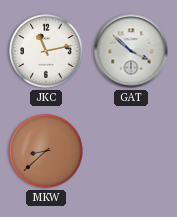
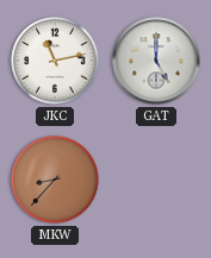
GAT: 3:52 -> 5:00 (156, 61)
MKW: 8:38 -> 8:37 (55, 180)
